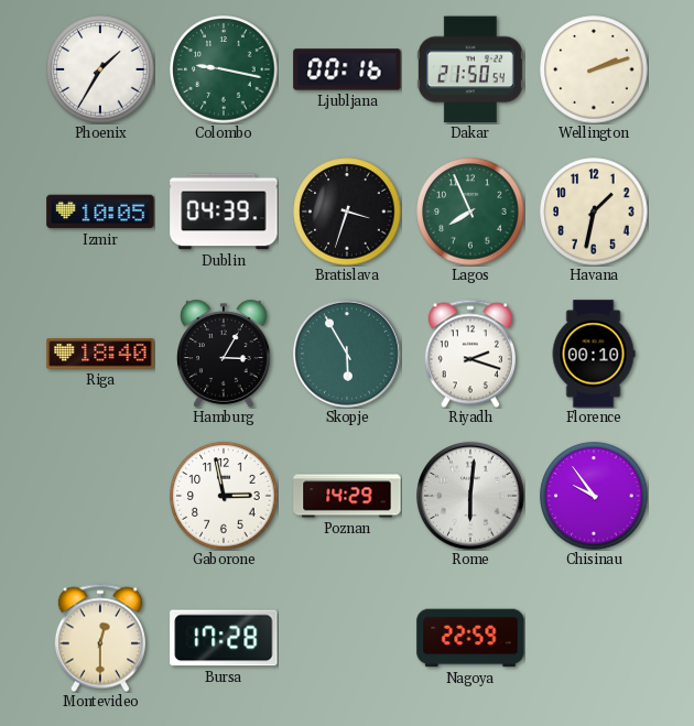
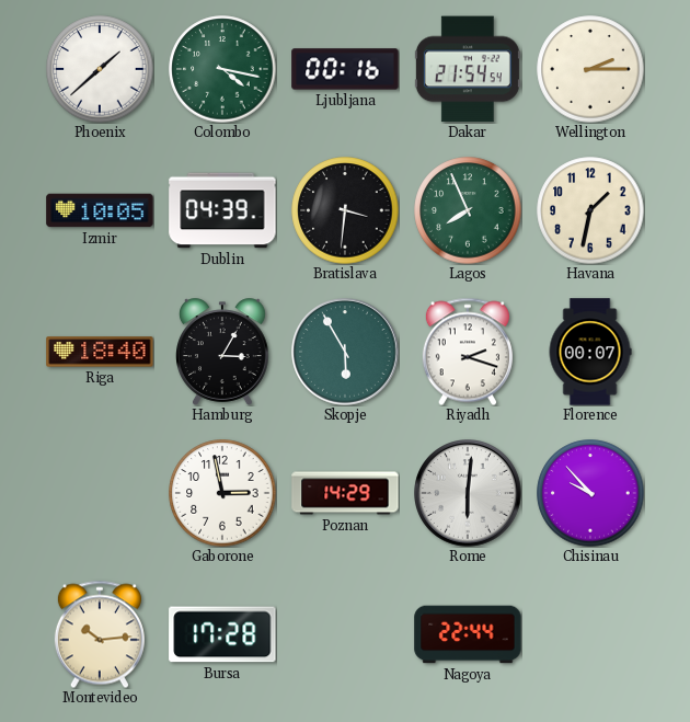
Phoenix: 1:35 -> 1:38 (100, 69)
Colombo: 9:17 -> 4:17 (222, 69)
Dakar: 21:50 -> 21:54 (468, 69)
Wellington: 2:12 -> 2:15 (590, 69)
Bratislava: 3:33 -> 3:31 (345, 210)
Florence: 00:10 -> 00:07 (590, 352)
Chisinau: 9:54 -> 9:53 (590, 493)
Montevideo: 12:30 -> 10:14 (100, 634)
Nagoya: 22:59 -> 22:44 (468, 634)
